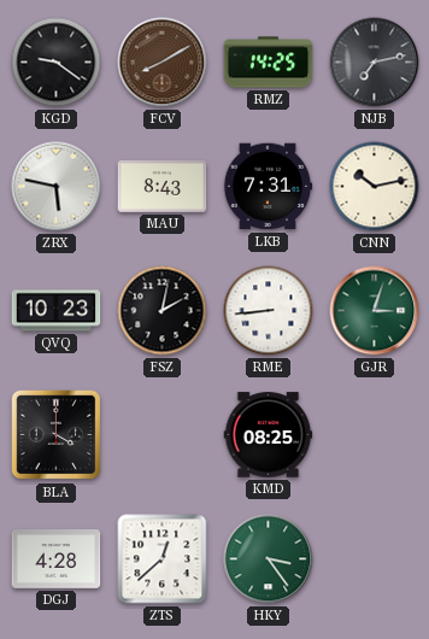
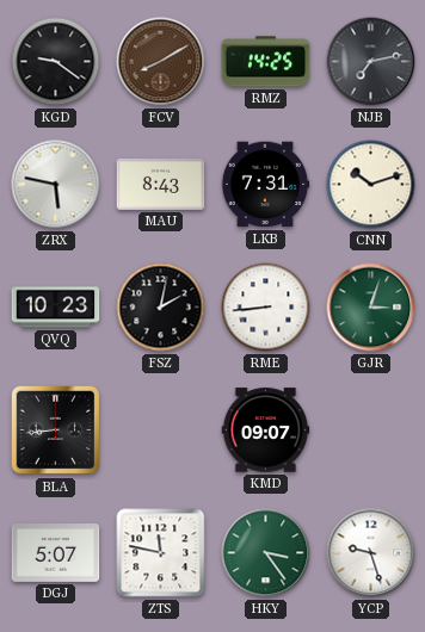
CNN: 10:13 -> 10:12 (371, 185)
BLA: 4:00 -> 8:44 (56, 430)
KMD: 08:25 -> 09:07 (266, 430)
DGJ: 4:28 -> 5:07 (56, 553)
ZTS: 12:38 -> 11:47 (161, 553)
YCP: none -> 9:27 (371, 553)
